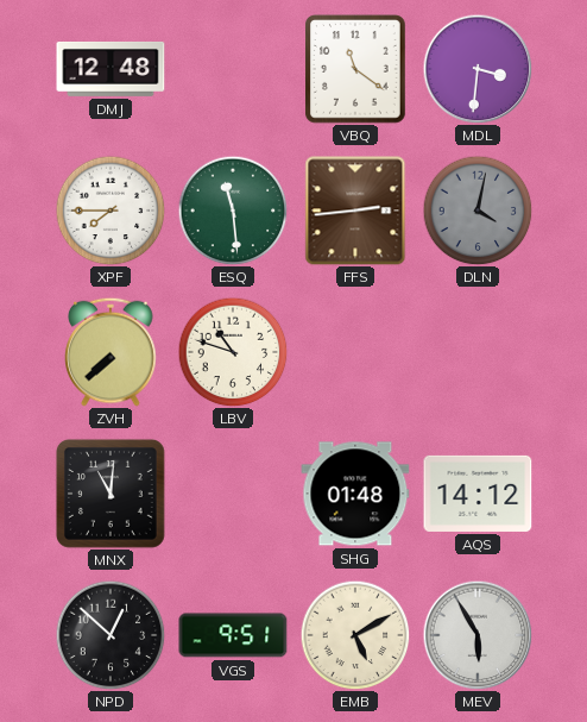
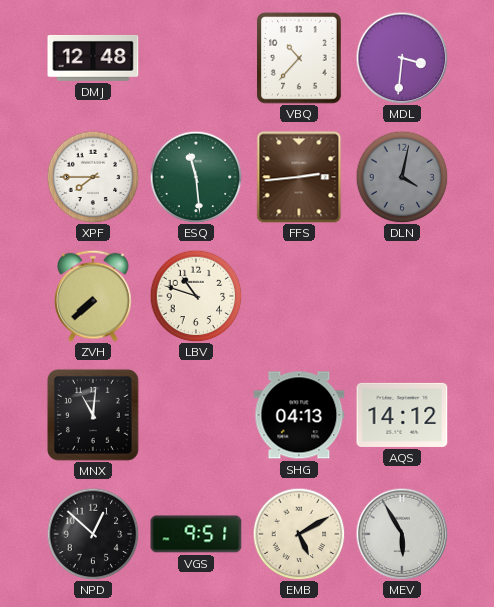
VBQ: 11:21 -> 10:37 (300, 58)
SHG: 01:48 -> 04:13 (299, 415)
